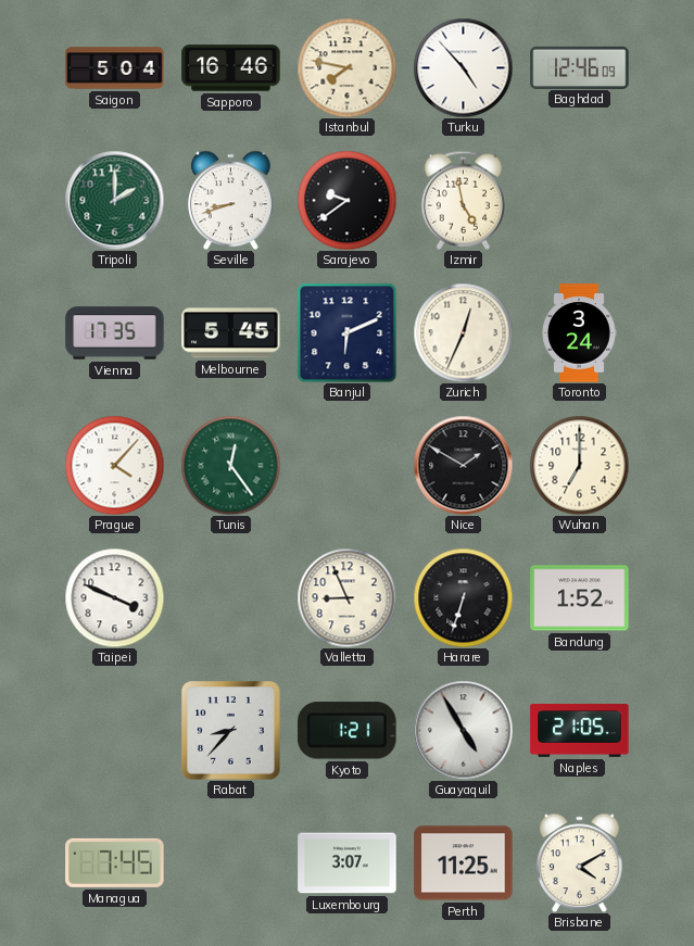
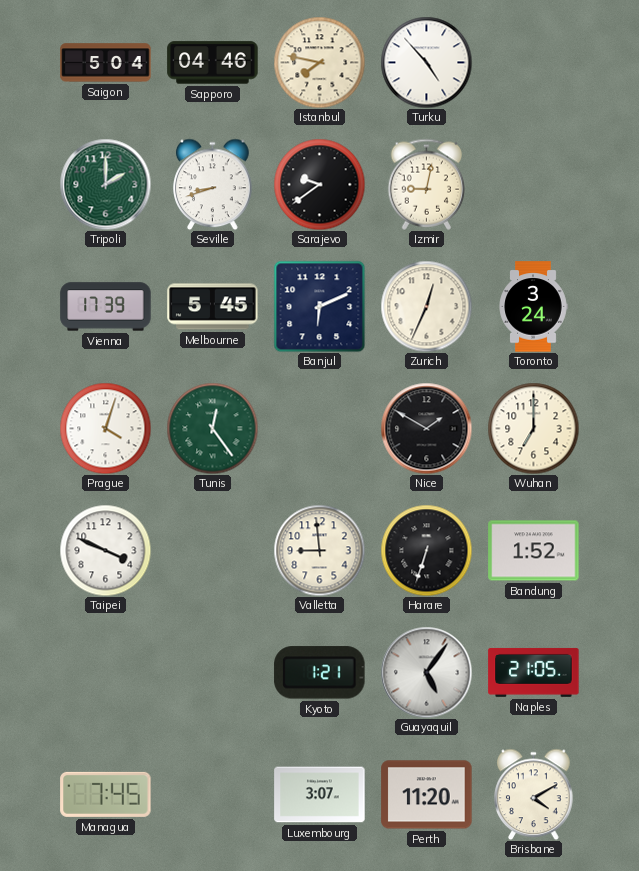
Sapporo: 16:46 -> 04:46 (213, 63)
Baghdad: 12:46 -> none (580, 67)
Izmir: 4:58 -> 9:02 (426, 184)
Vienna: 17:35 -> 17:39 (106, 307)
Prague: 4:07 -> 4:03 (105, 428)
Valletta: 8:56 -> 8:59 (319, 550)
Rabat: 8:37 -> none (231, 731)
Guayaquil: 4:55 -> 5:06 (426, 672)
Perth: 11:25 -> 11:20 (427, 795)
